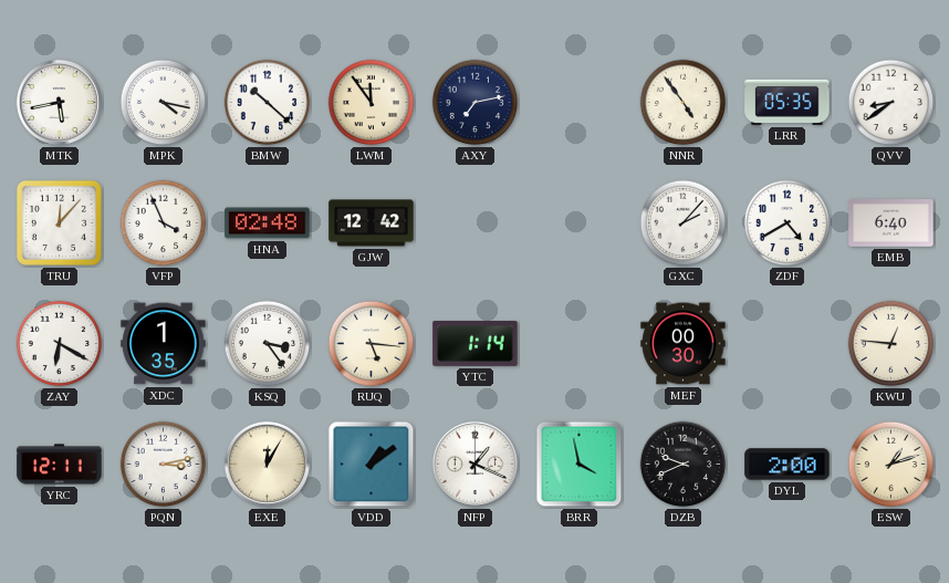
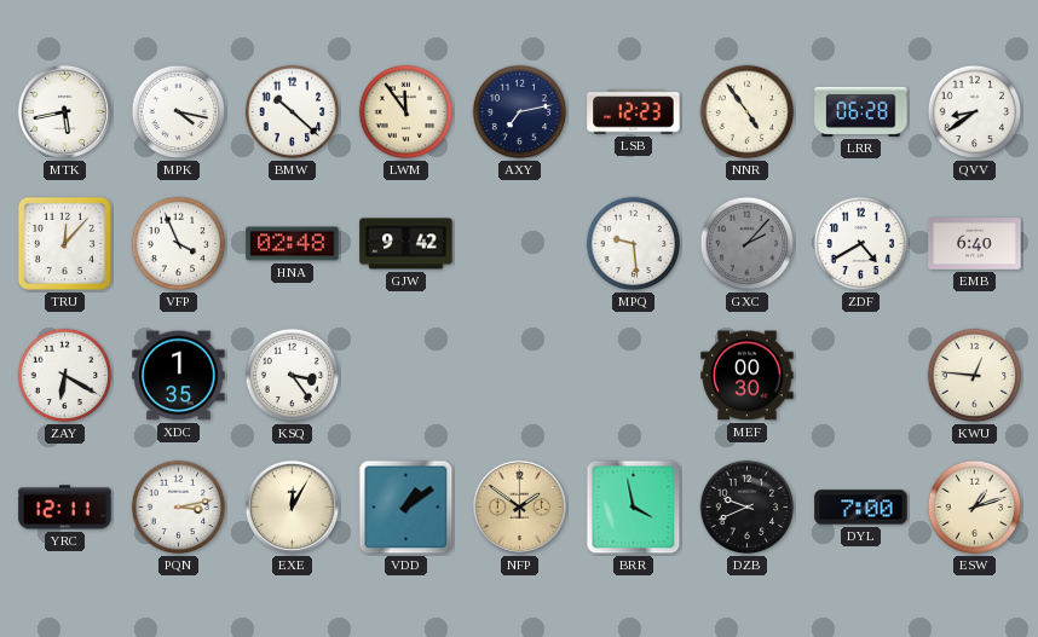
LSB: none -> 12:23 (634, 112)
LRR: 05:35 -> 06:28 (861, 111)
GJW: 12:42 -> 9:42 (406, 244)
MPQ: none -> 9:29 (634, 244)
GXC dial: white -> grey (748, 244)
RUQ: 5:16 -> none (372, 344)
YTC: 1:14 -> none (476, 343)
NFP: 1:19 -> 1:51 (519, 506)
NFP dial: white -> champagne (519, 506)
DYL: 2:00 -> 7:00 (861, 508)
